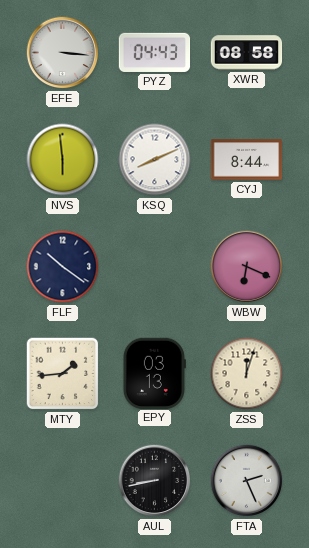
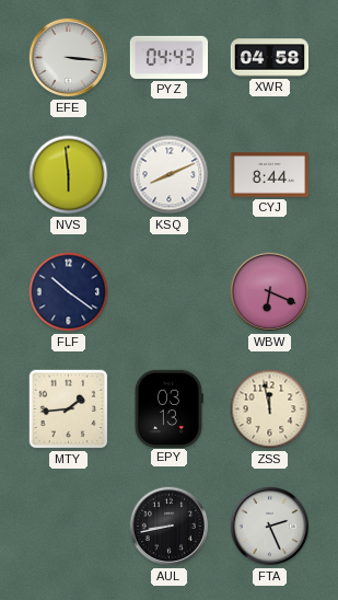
XWR: 08:58 -> 04:58 (270, 58)
ZSS: 12:03 -> 11:58 (270, 409)
